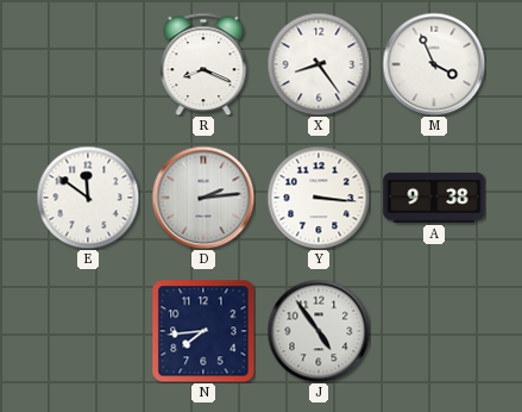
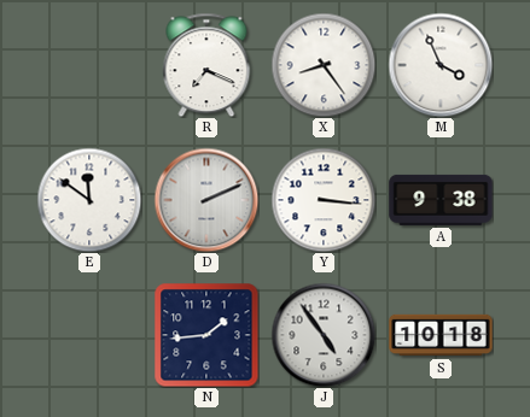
R: 8:19 -> 7:19 (206, 65)
D: 2:14 -> 2:11 (206, 200)
N: 7:44 -> 1:44 (206, 335)
S: none -> 10:18 (441, 335)
